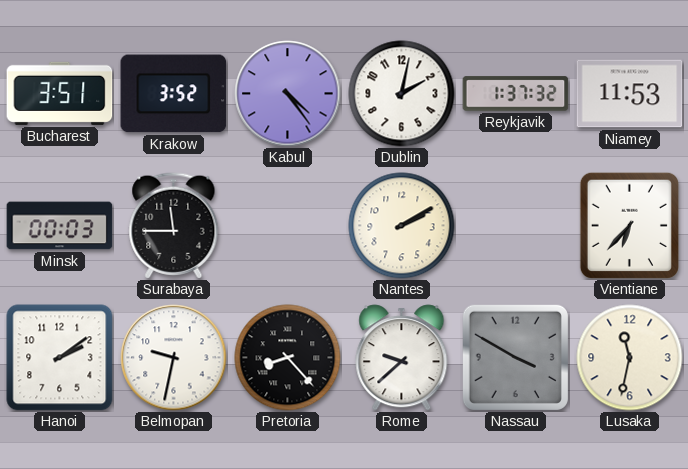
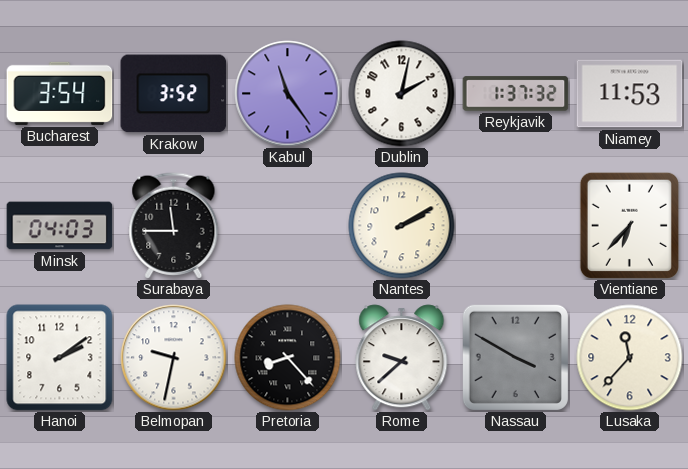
Bucharest: 3:51 -> 3:54 (60, 93)
Kabul: 4:24 -> 11:24 (288, 94)
Minsk: 00:03 -> 04:03 (60, 226)
Lusaka: 11:32 -> 11:37 (630, 358)
